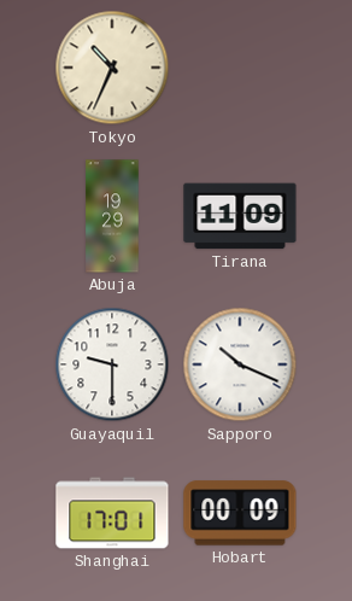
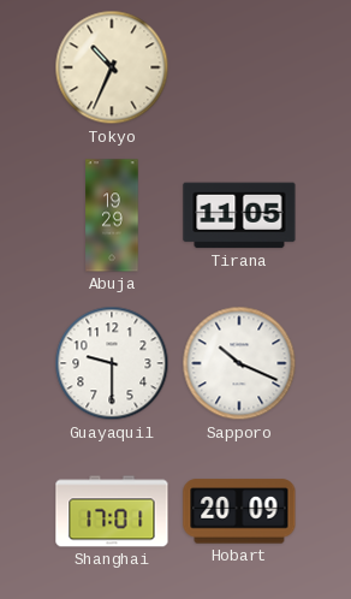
Tirana: 11:09 -> 11:05 (239, 215)
Hobart: 00:09 -> 20:09 (239, 511)
